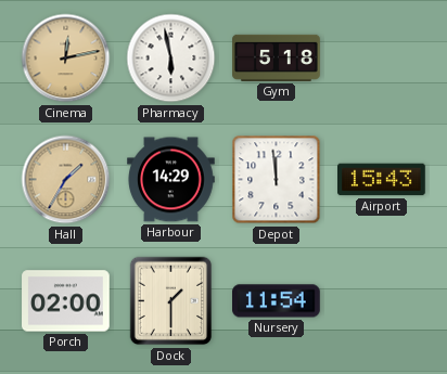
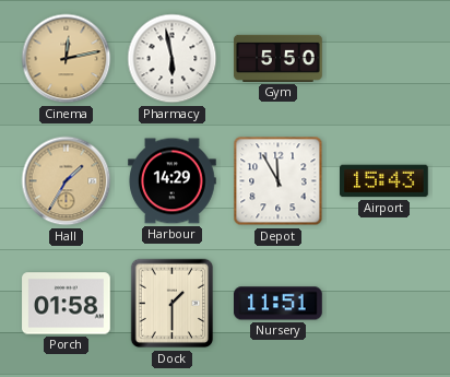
Gym: 5:18 -> 5:50 (279, 58)
Depot: 11:59 -> 11:55 (279, 181)
Porch: 02:00 -> 01:58 (67, 304)
Nursery: 11:54 -> 11:51 (279, 304)
